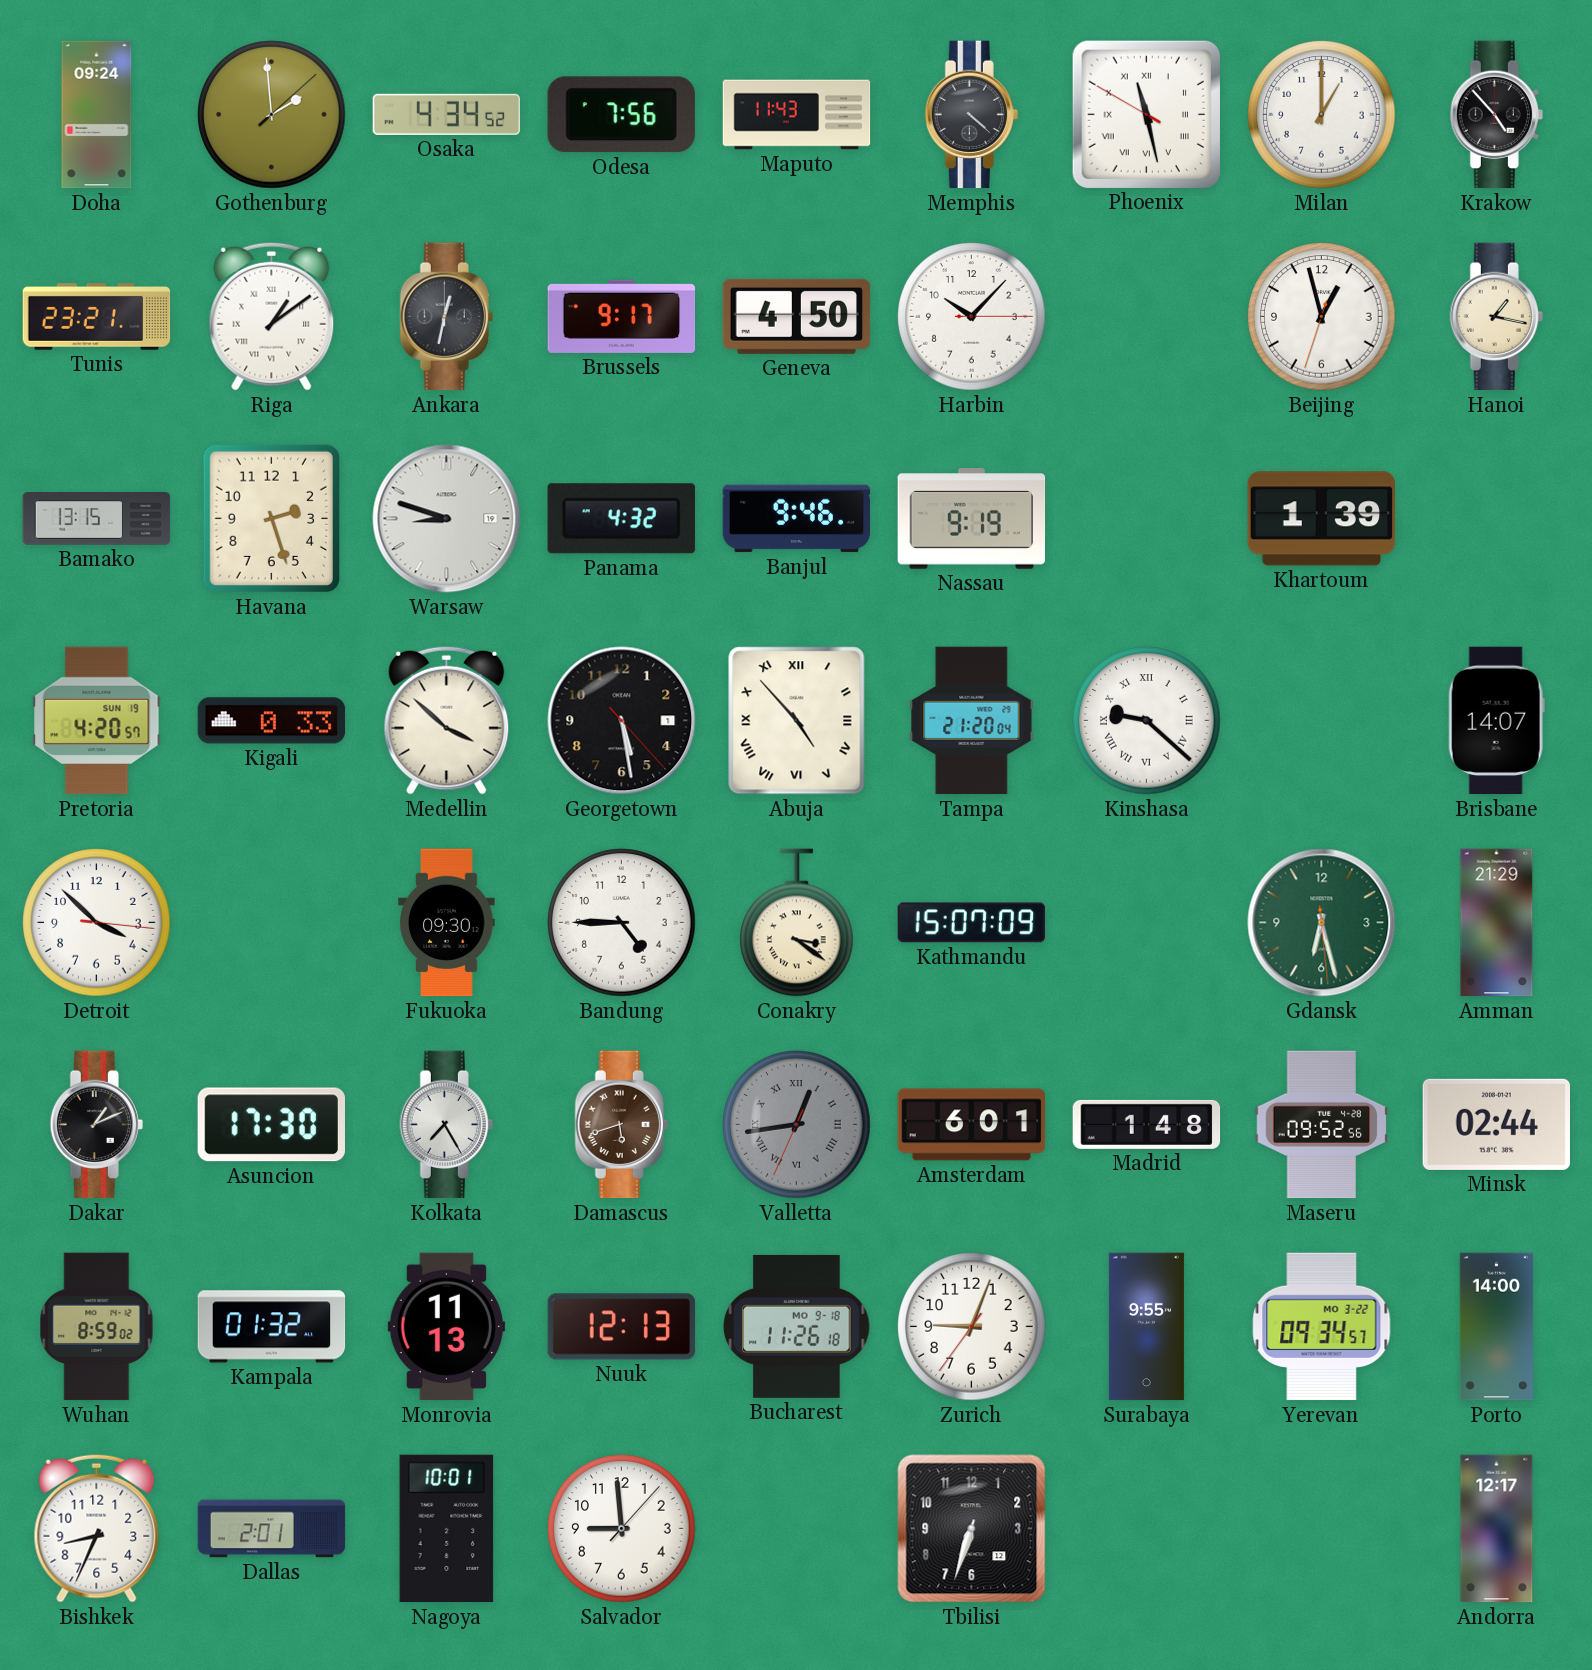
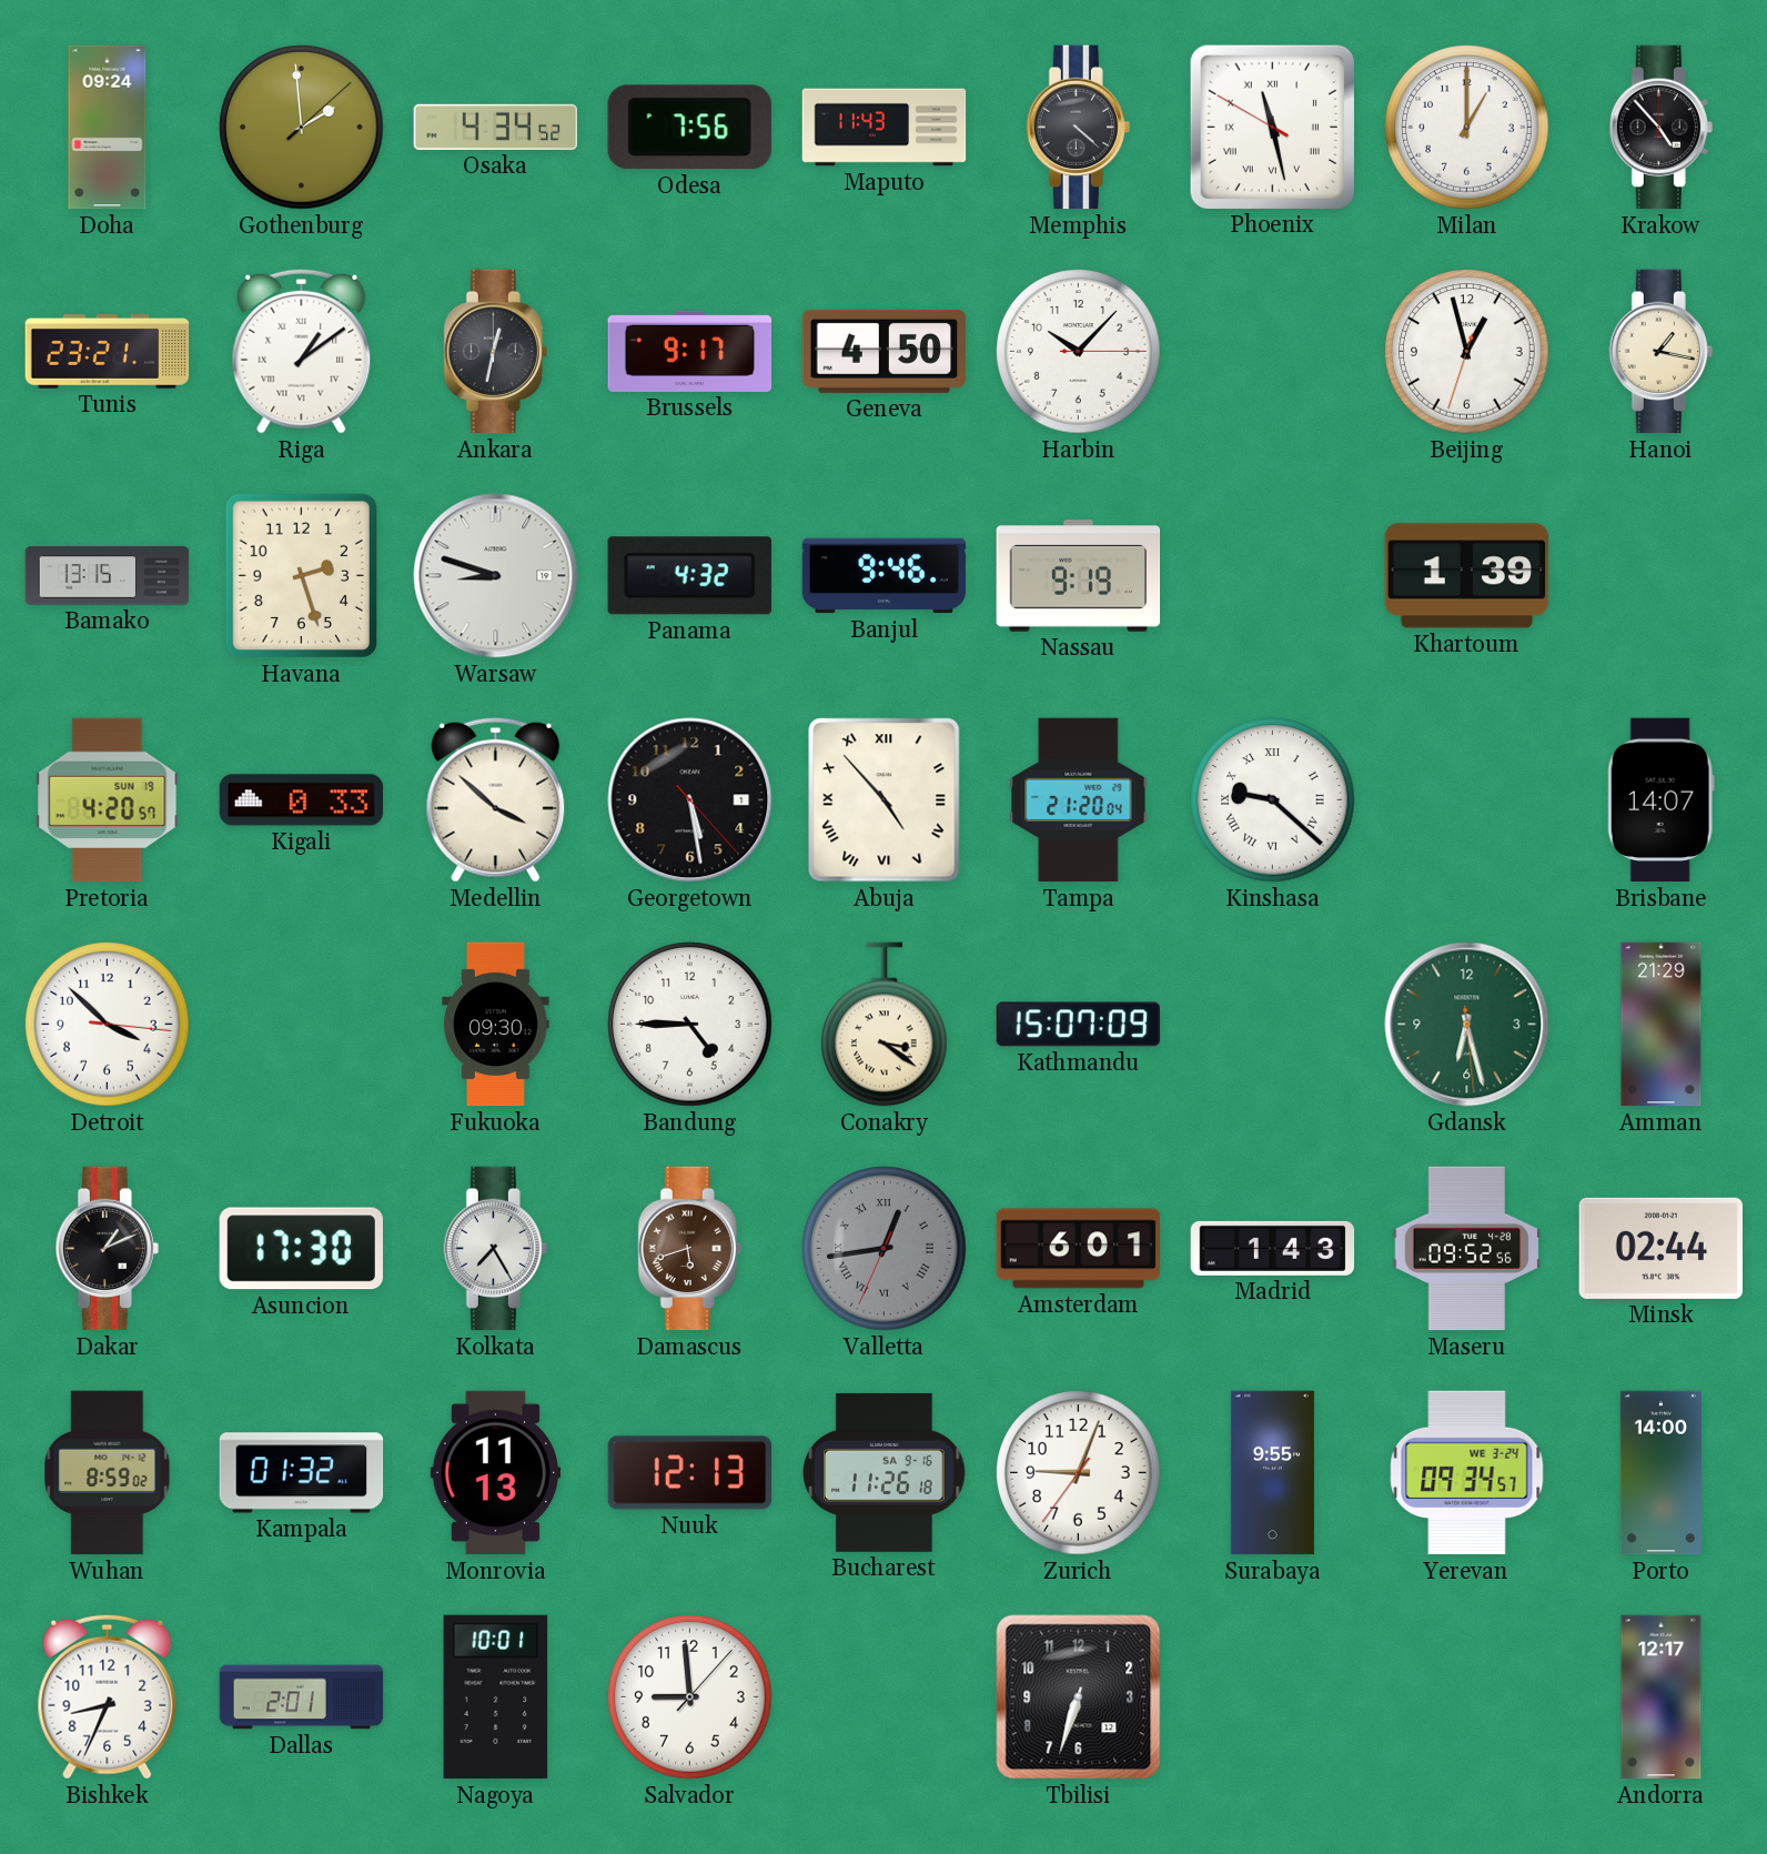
Madrid: 1:48 -> 1:43 (1273, 1248)
Bucharest date: MO 9-18 -> SA 9-16 (885, 1472)
Yerevan date: MO 3-22 -> WE 3-24 (1467, 1473)
